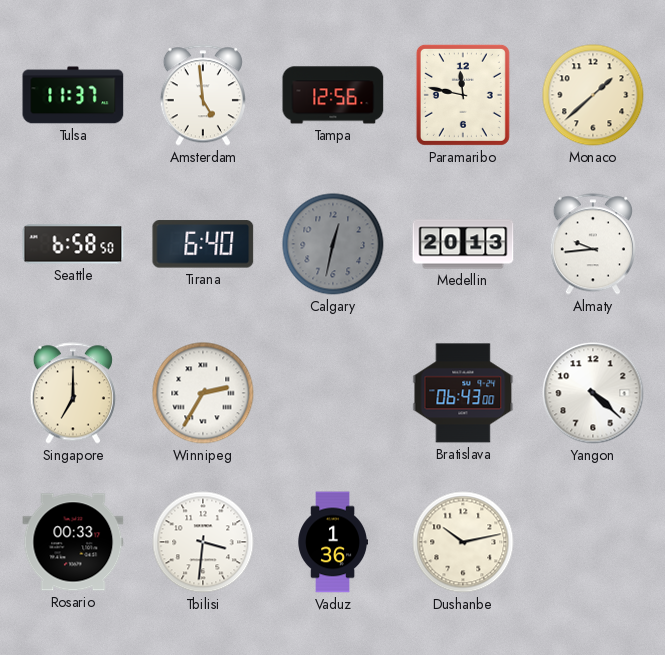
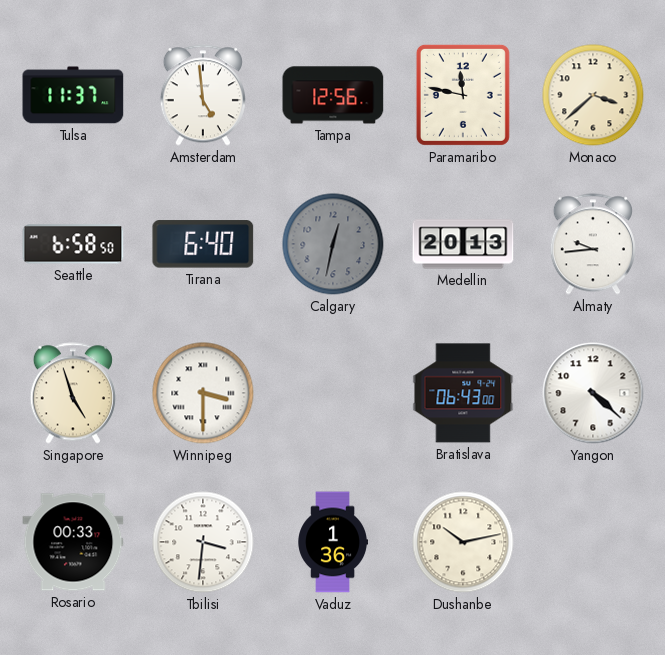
Monaco: 1:38 -> 3:38 (593, 95)
Singapore: 7:00 -> 4:57 (73, 393)
Winnipeg: 2:35 -> 3:30 (203, 393)
